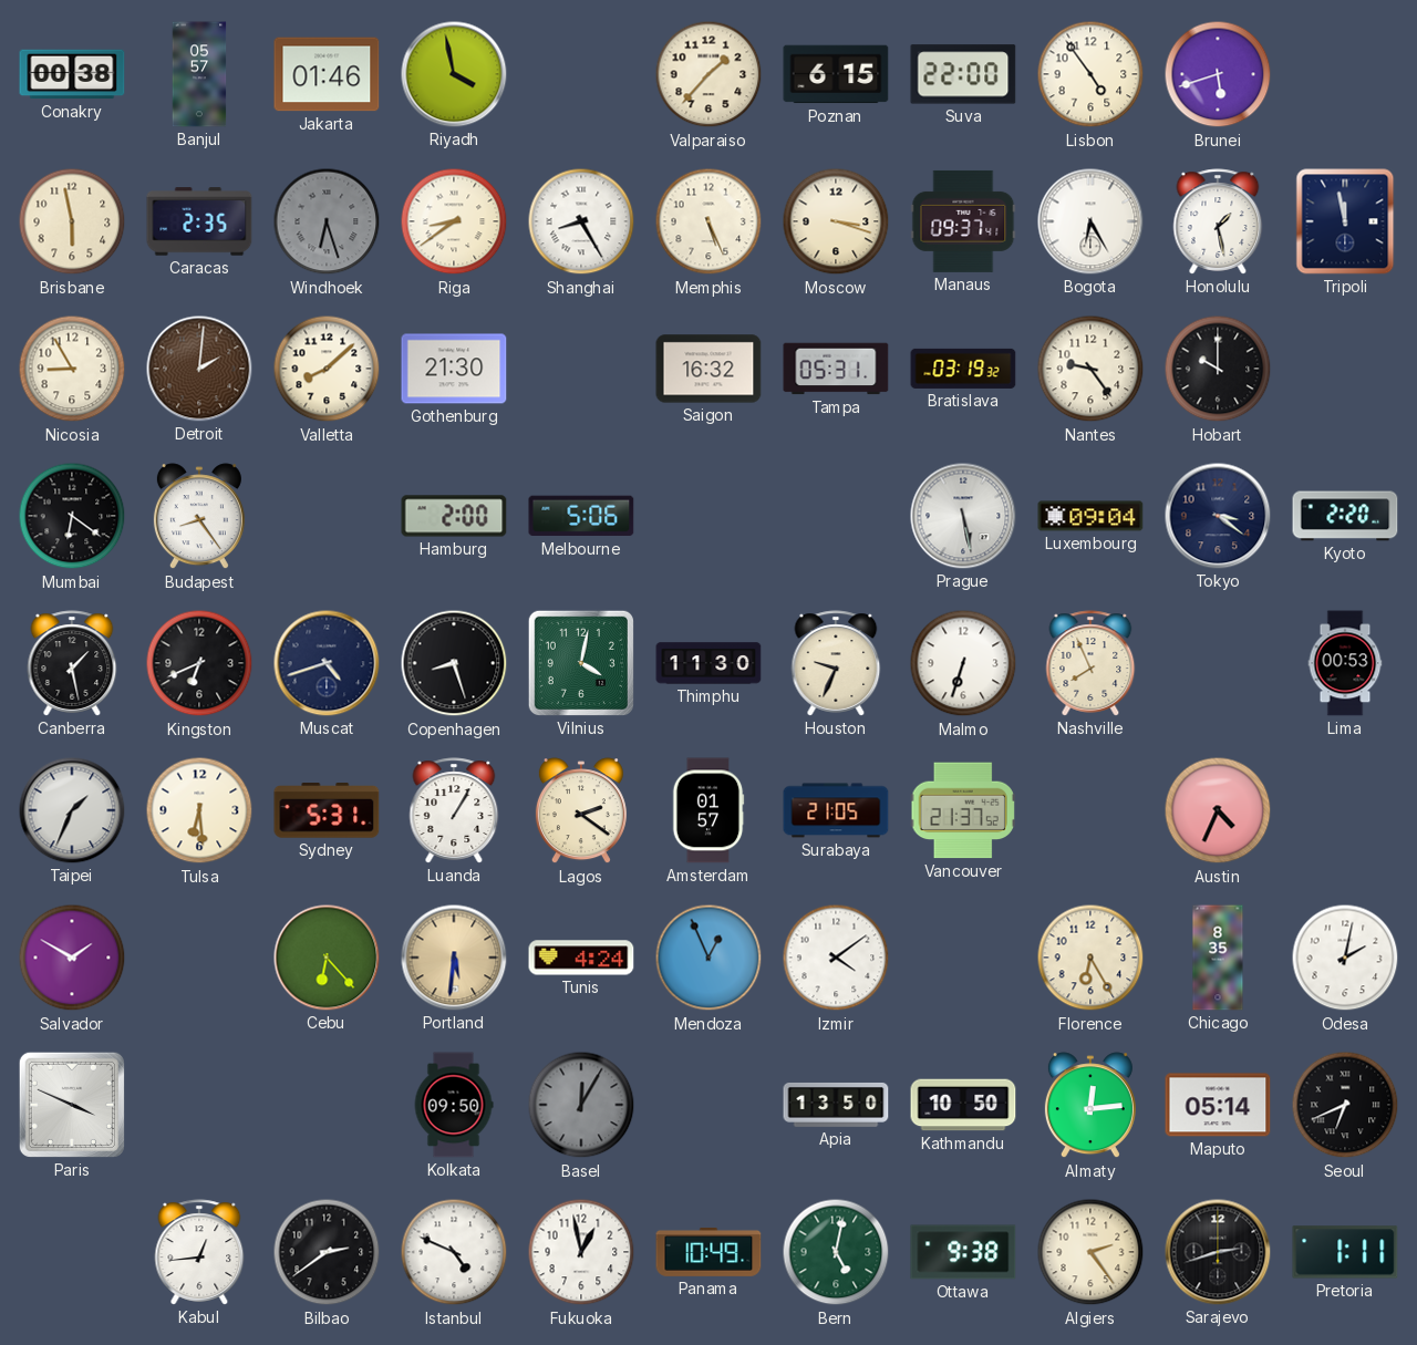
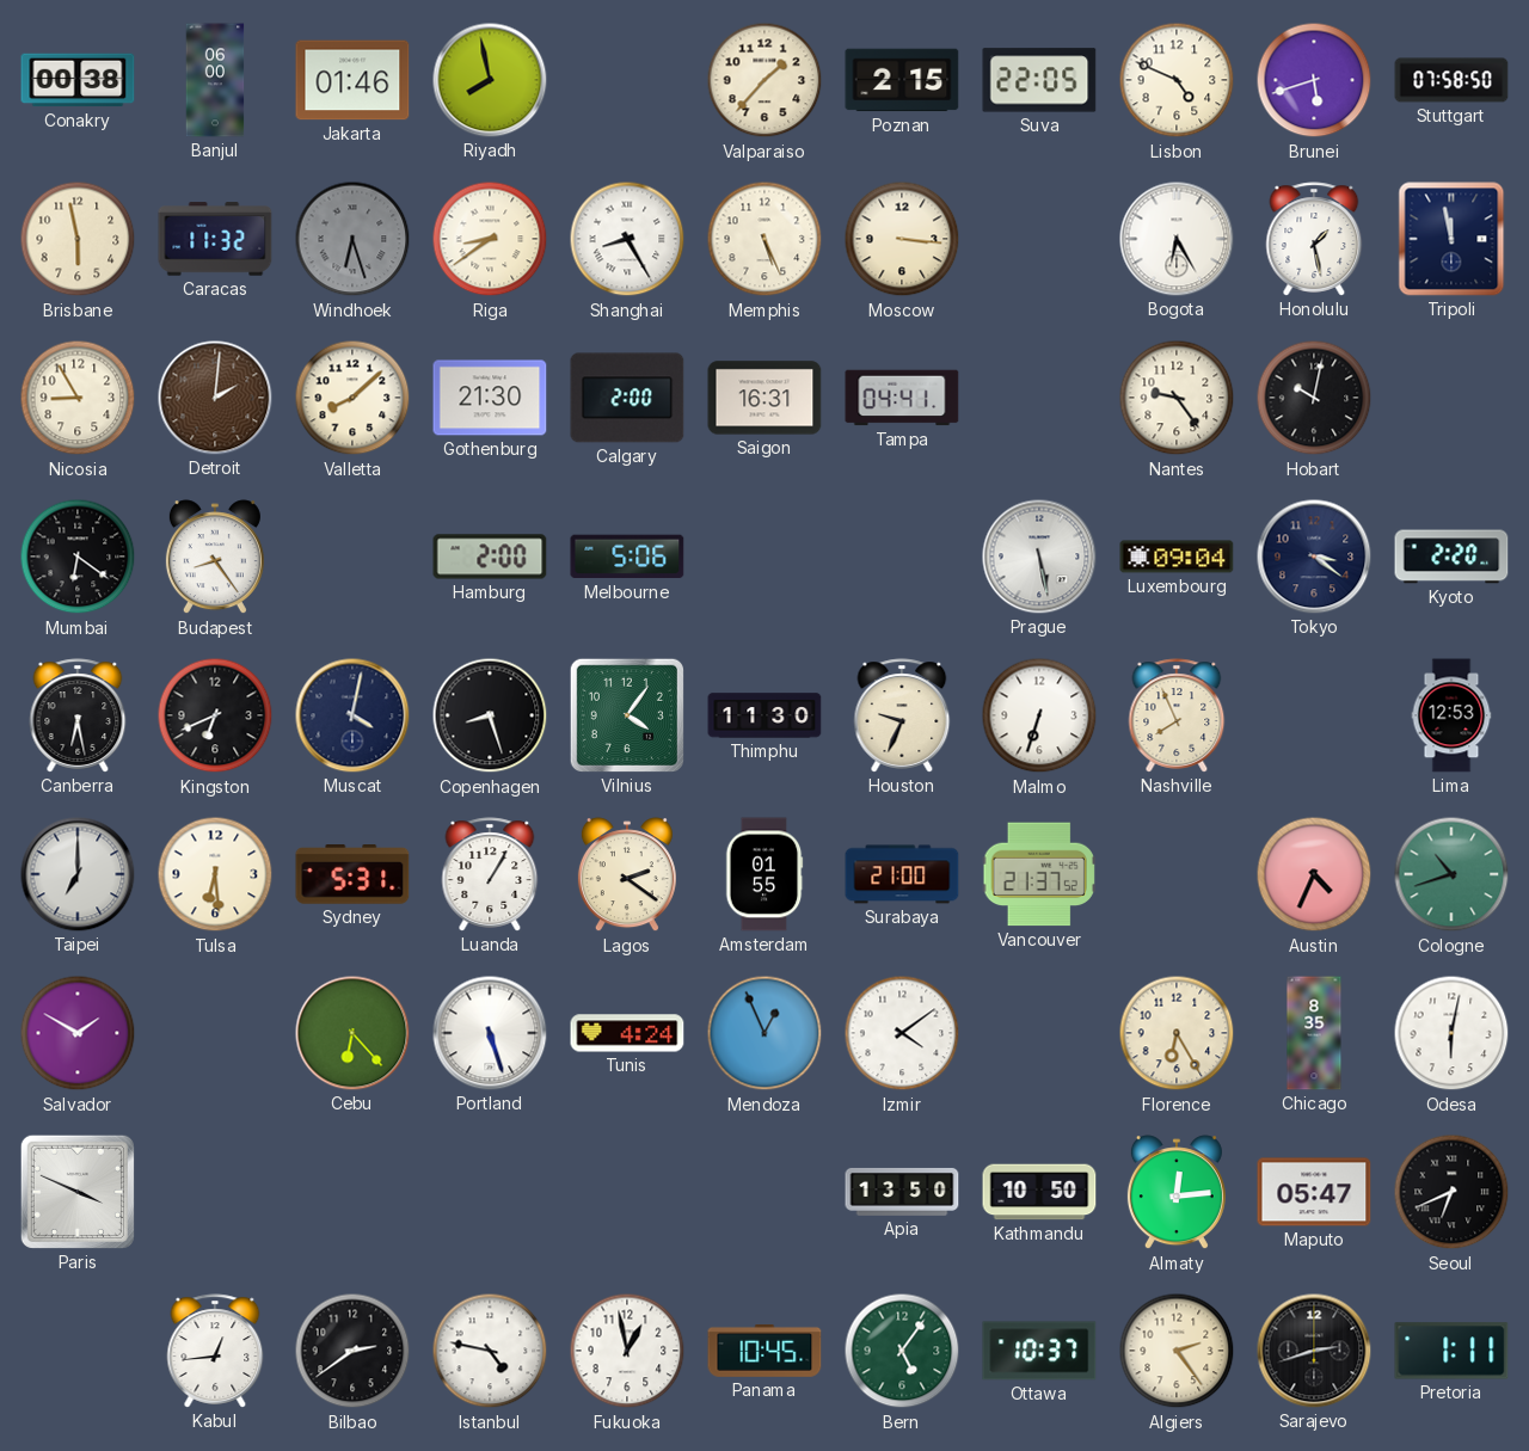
Banjul: 05:57 -> 06:00 (215, 80)
Riyadh: 3:58 -> 7:58 (490, 80)
Poznan: 6:15 -> 2:15 (902, 80)
Suva: 22:00 -> 22:05 (1039, 80)
Lisbon: 4:54 -> 4:49 (1177, 80)
Stuttgart: none -> 07:58 (1451, 80)
Caracas: 2:35 -> 11:32 (215, 239)
Moscow: 3:18 -> 3:16 (902, 239)
Manaus: 09:37 -> none (963, 221)
Calgary: none -> 2:00 (627, 398)
Saigon: 16:32 -> 16:31 (764, 398)
Tampa: 05:31 -> 04:41 (902, 398)
Bratislava: 03:19 -> none (963, 369)
Hobart: 10:00 -> 10:02 (1314, 398)
Canberra: 1:28 -> 6:28 (78, 715)
Muscat: 4:42 -> 4:02 (352, 715)
Vilnius: 4:02 -> 4:06 (627, 715)
Lima: 00:53 -> 12:53 (1451, 715)
Taipei: 1:34 -> 7:00 (78, 874)
Amsterdam: 01:57 -> 01:55 (764, 874)
Surabaya: 21:05 -> 21:00 (902, 874)
Cologne: none -> 10:42 (1451, 874)
Portland: 5:31 -> 5:27 (490, 1033)
Portland dial: champagne -> white (490, 1033)
Odesa: 2:02 -> 6:02 (1451, 1033)
Kolkata: 09:50 -> none (454, 1105)
Basel: 12:05 -> none (581, 1105)
Maputo: 05:14 -> 05:47 (1314, 1192)
Istanbul: 4:49 -> 4:47 (490, 1351)
Panama: 10:49 -> 10:45 (764, 1351)
Bern: 5:02 -> 5:06 (902, 1351)
Ottawa: 9:38 -> 10:37 (1039, 1351)
